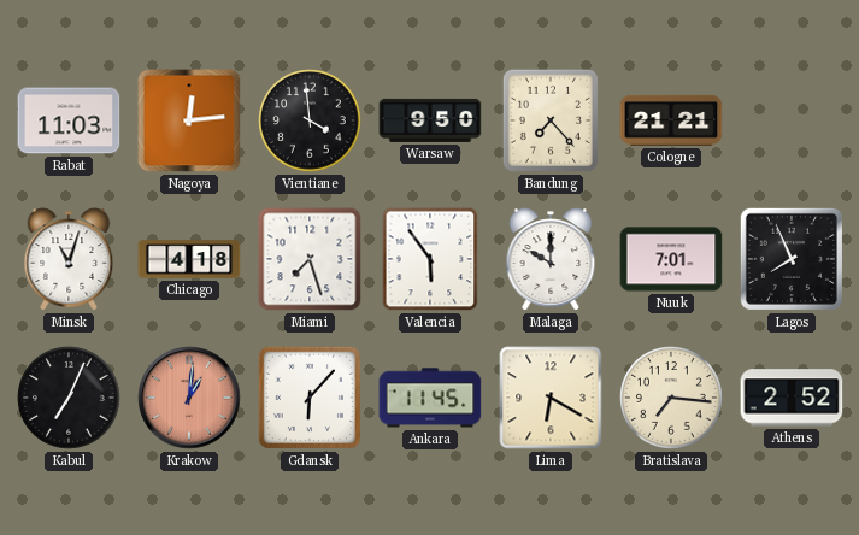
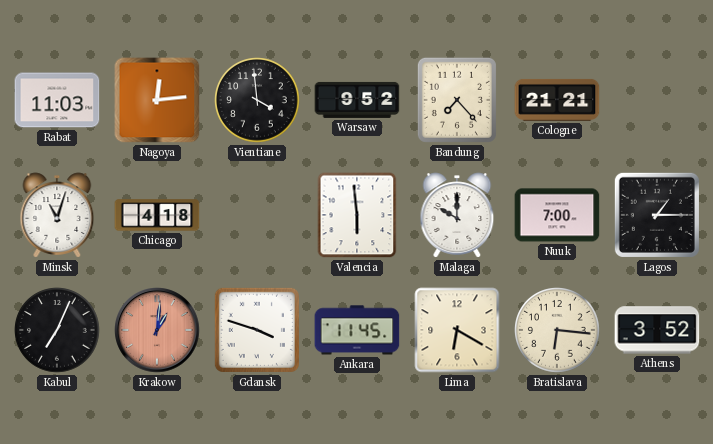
Warsaw: 9:50 -> 9:52 (357, 100)
Miami: 7:27 -> none (310, 259)
Valencia: 5:54 -> 5:59 (357, 215)
Nuuk: 7:01 -> 7:00 (557, 215)
Lagos: 7:56 -> 1:15 (657, 215)
Gdansk: 6:07 -> 3:48 (257, 330)
Bratislava: 7:16 -> 6:16 (558, 331)
Athens: 2:52 -> 3:52 (657, 330)
